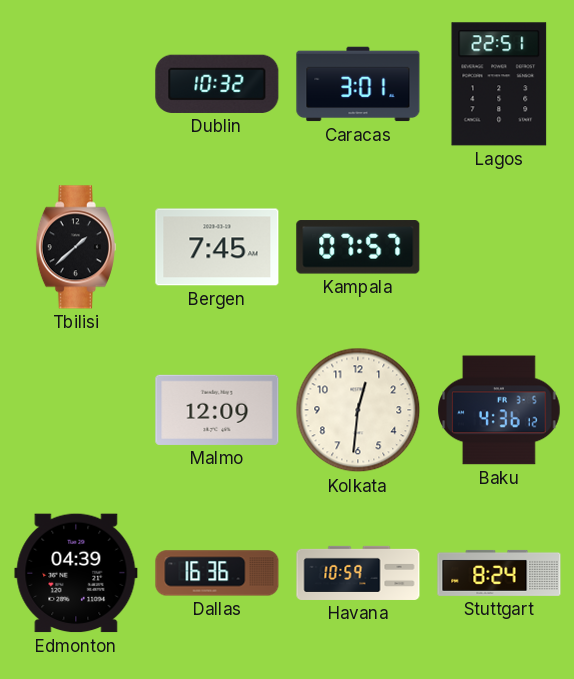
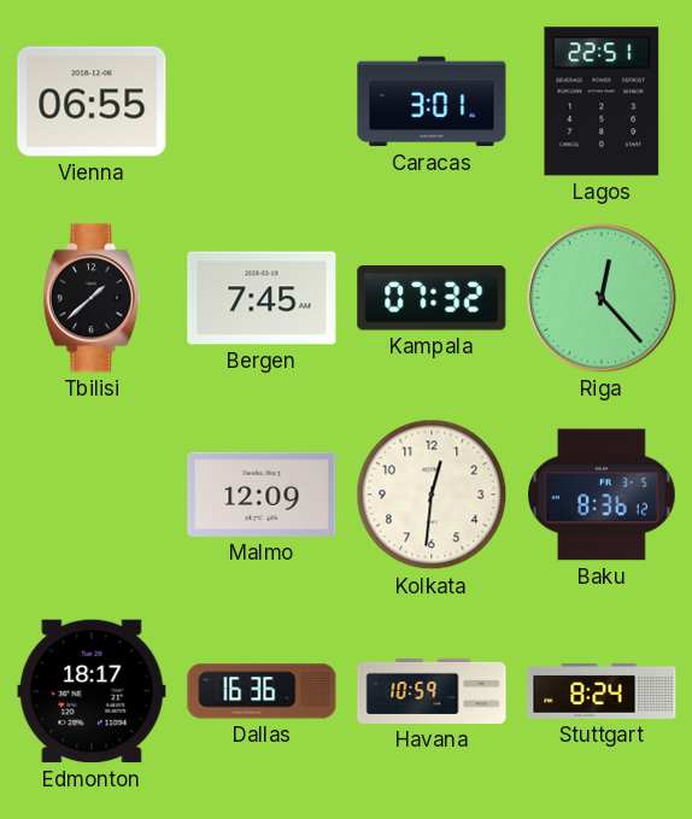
Vienna: none -> 06:55 (92, 101)
Dublin: 10:32 -> none (217, 84)
Kampala: 07:57 -> 07:32 (432, 298)
Riga: none -> 12:23 (602, 298)
Baku: 4:36 -> 8:36 (602, 495)
Edmonton: 04:39 -> 18:17 (92, 691)
